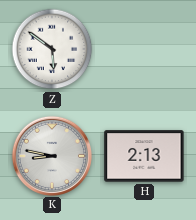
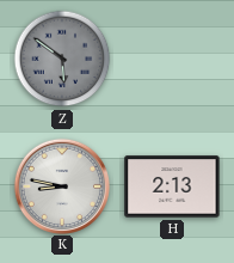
Z dial: white -> grey (62, 59)
